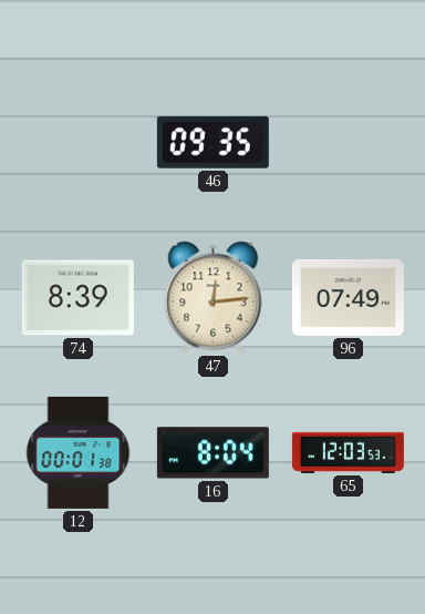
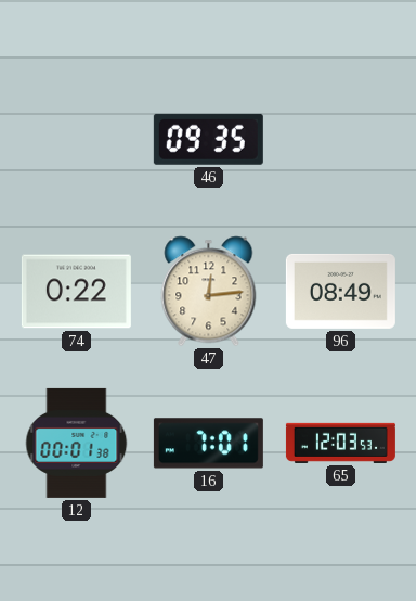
74: 8:39 -> 0:22 (76, 292)
96: 07:49 -> 08:49 (340, 291)
16: 8:04 -> 7:01 (208, 444)
